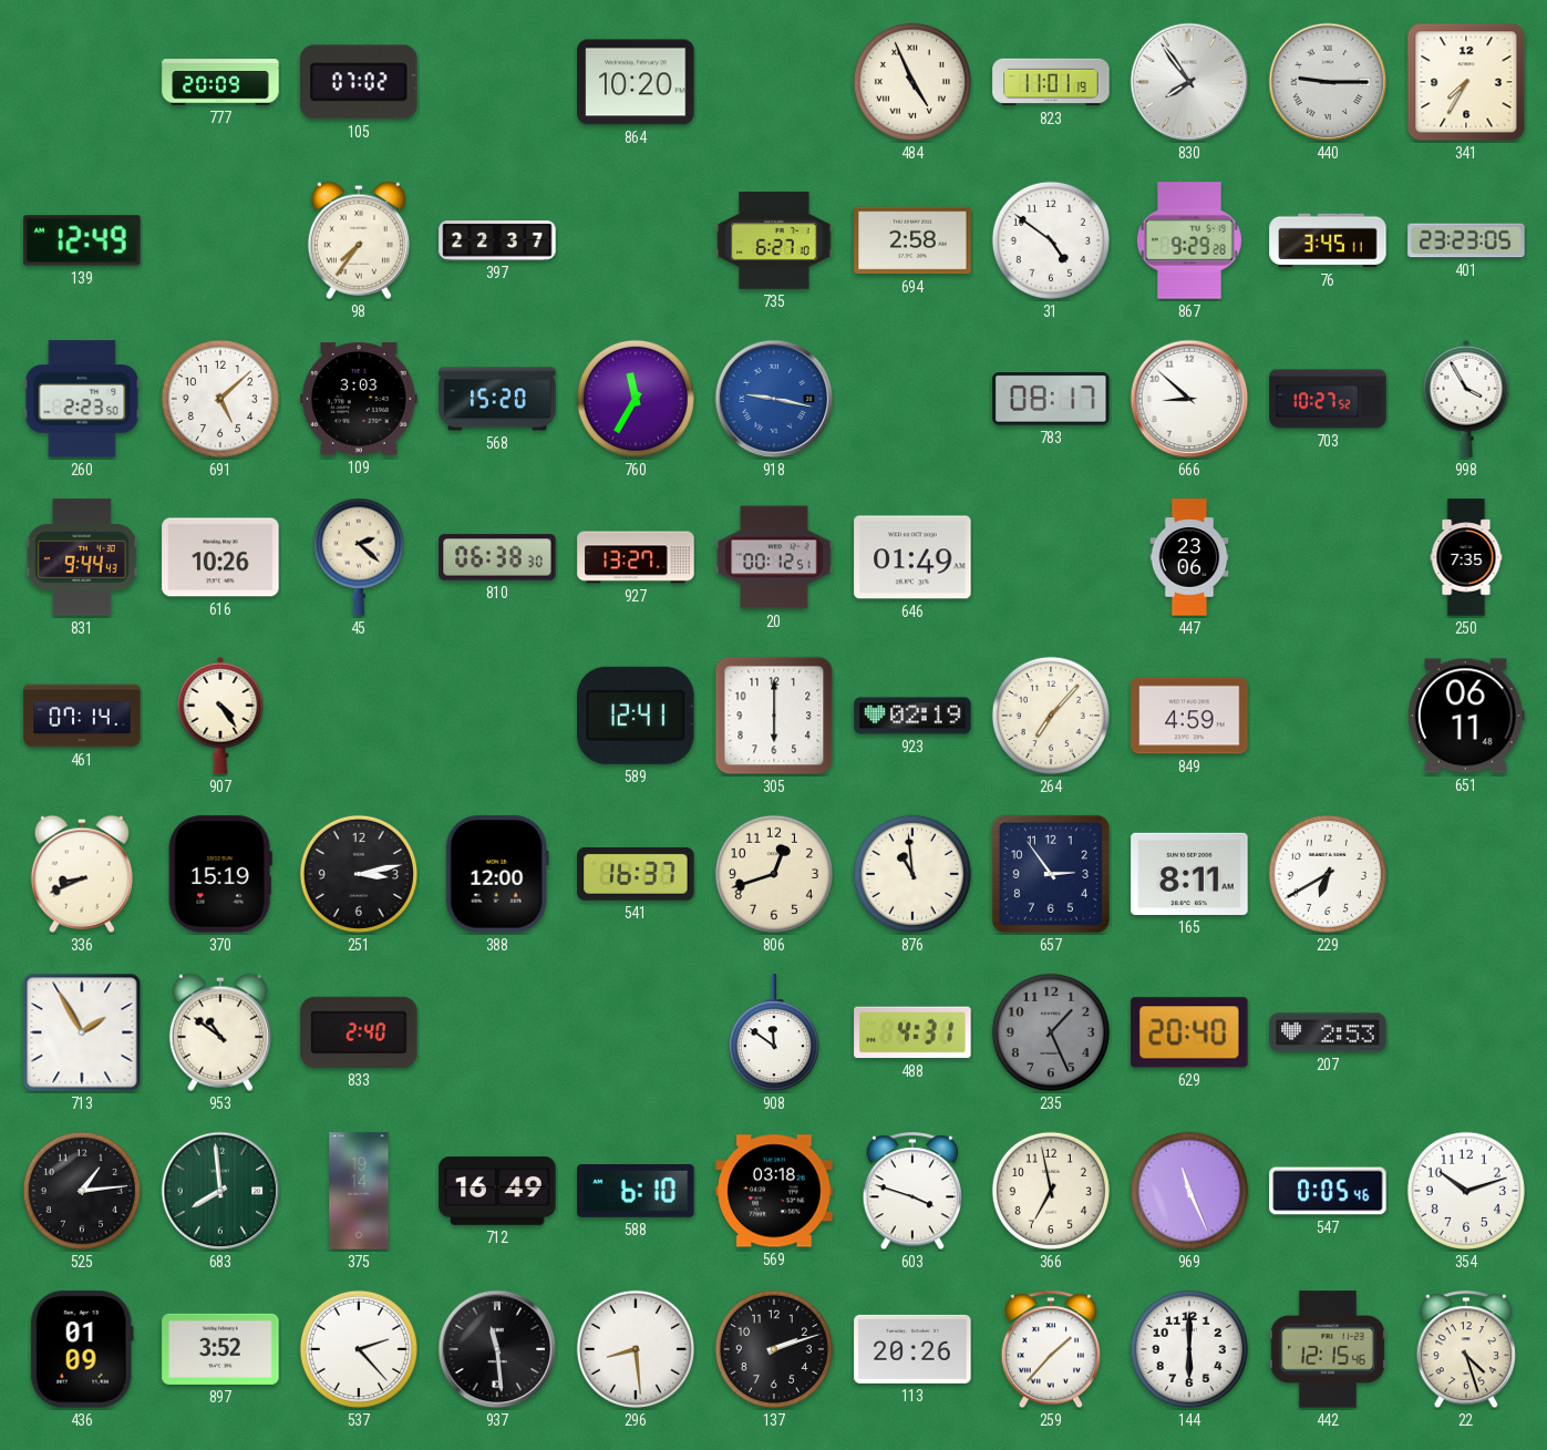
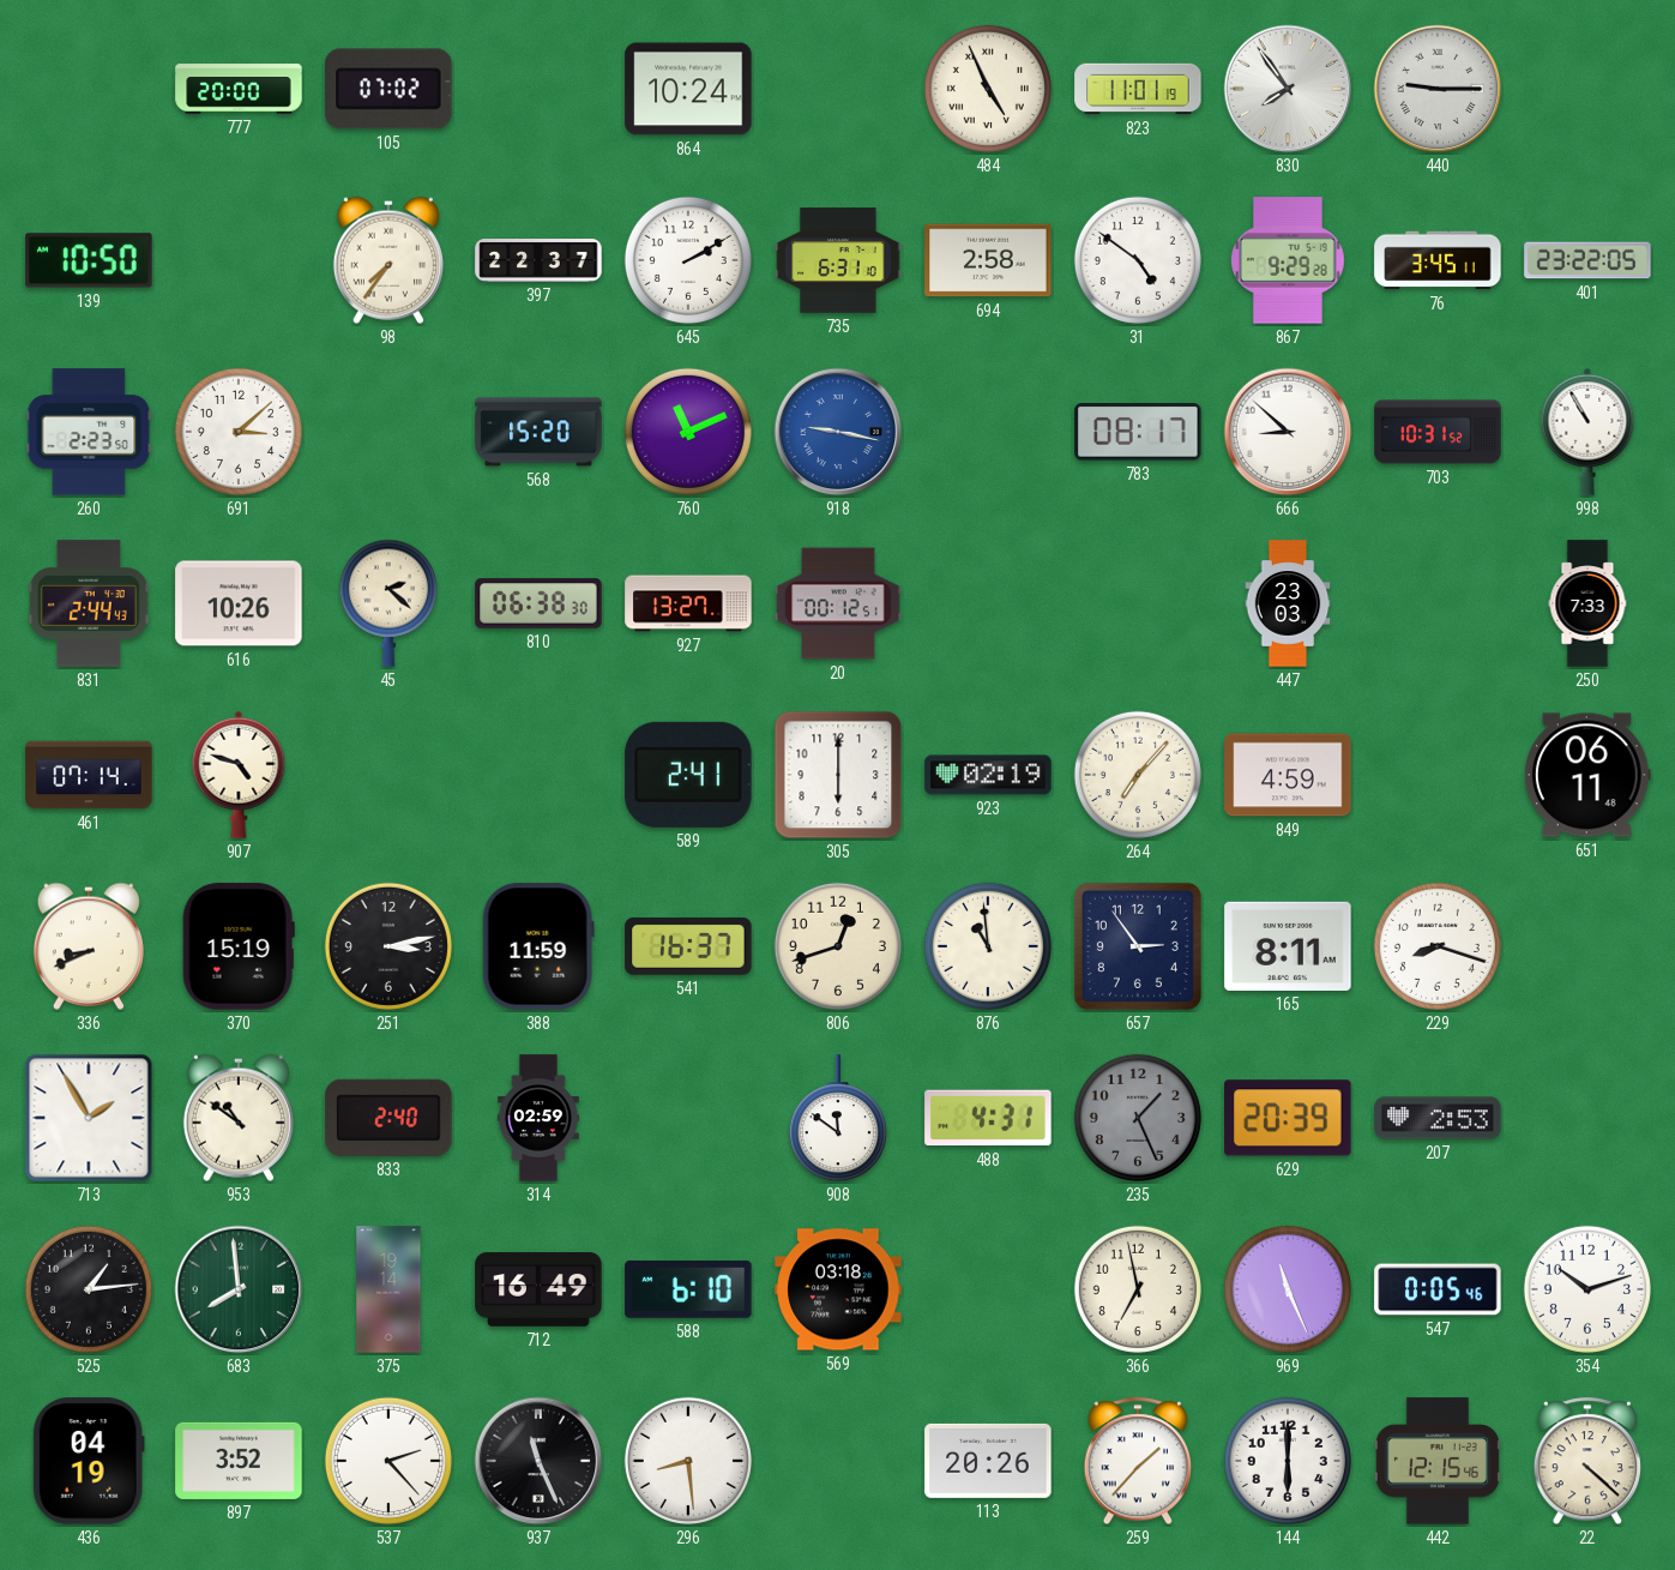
777: 20:09 -> 20:00 (239, 89)
864: 10:20 -> 10:24 (688, 89)
341: 7:35 -> none (1466, 82)
139: 12:49 -> 10:50 (89, 260)
645: none -> 2:10 (688, 260)
735: 6:27 -> 6:31 (838, 260)
401: 23:23 -> 23:22 (1587, 260)
691: 5:08 -> 3:08 (239, 432)
109: 3:03 -> none (359, 399)
760: 11:35 -> 11:11 (688, 432)
703: 10:27 -> 10:31 (1438, 432)
998: 3:55 -> 10:55 (1587, 432)
831: 9:44 -> 2:44 (89, 603)
646: 01:49 -> none (912, 557)
447: 23:06 -> 23:03 (1288, 603)
250: 7:35 -> 7:33 (1587, 603)
907: 4:24 -> 4:48 (239, 775)
589: 12:41 -> 2:41 (688, 775)
388: 12:00 -> 11:59 (538, 946)
229: 6:40 -> 8:18 (1438, 946)
314: none -> 02:59 (538, 1118)
629: 20:40 -> 20:39 (1288, 1118)
603: 3:48 -> none (911, 1192)
436: 01:09 -> 04:19 (89, 1461)
937: 11:29 -> 11:26 (538, 1461)
137: 2:12 -> none (774, 1349)
22: 4:27 -> 4:22 (1586, 1462)
